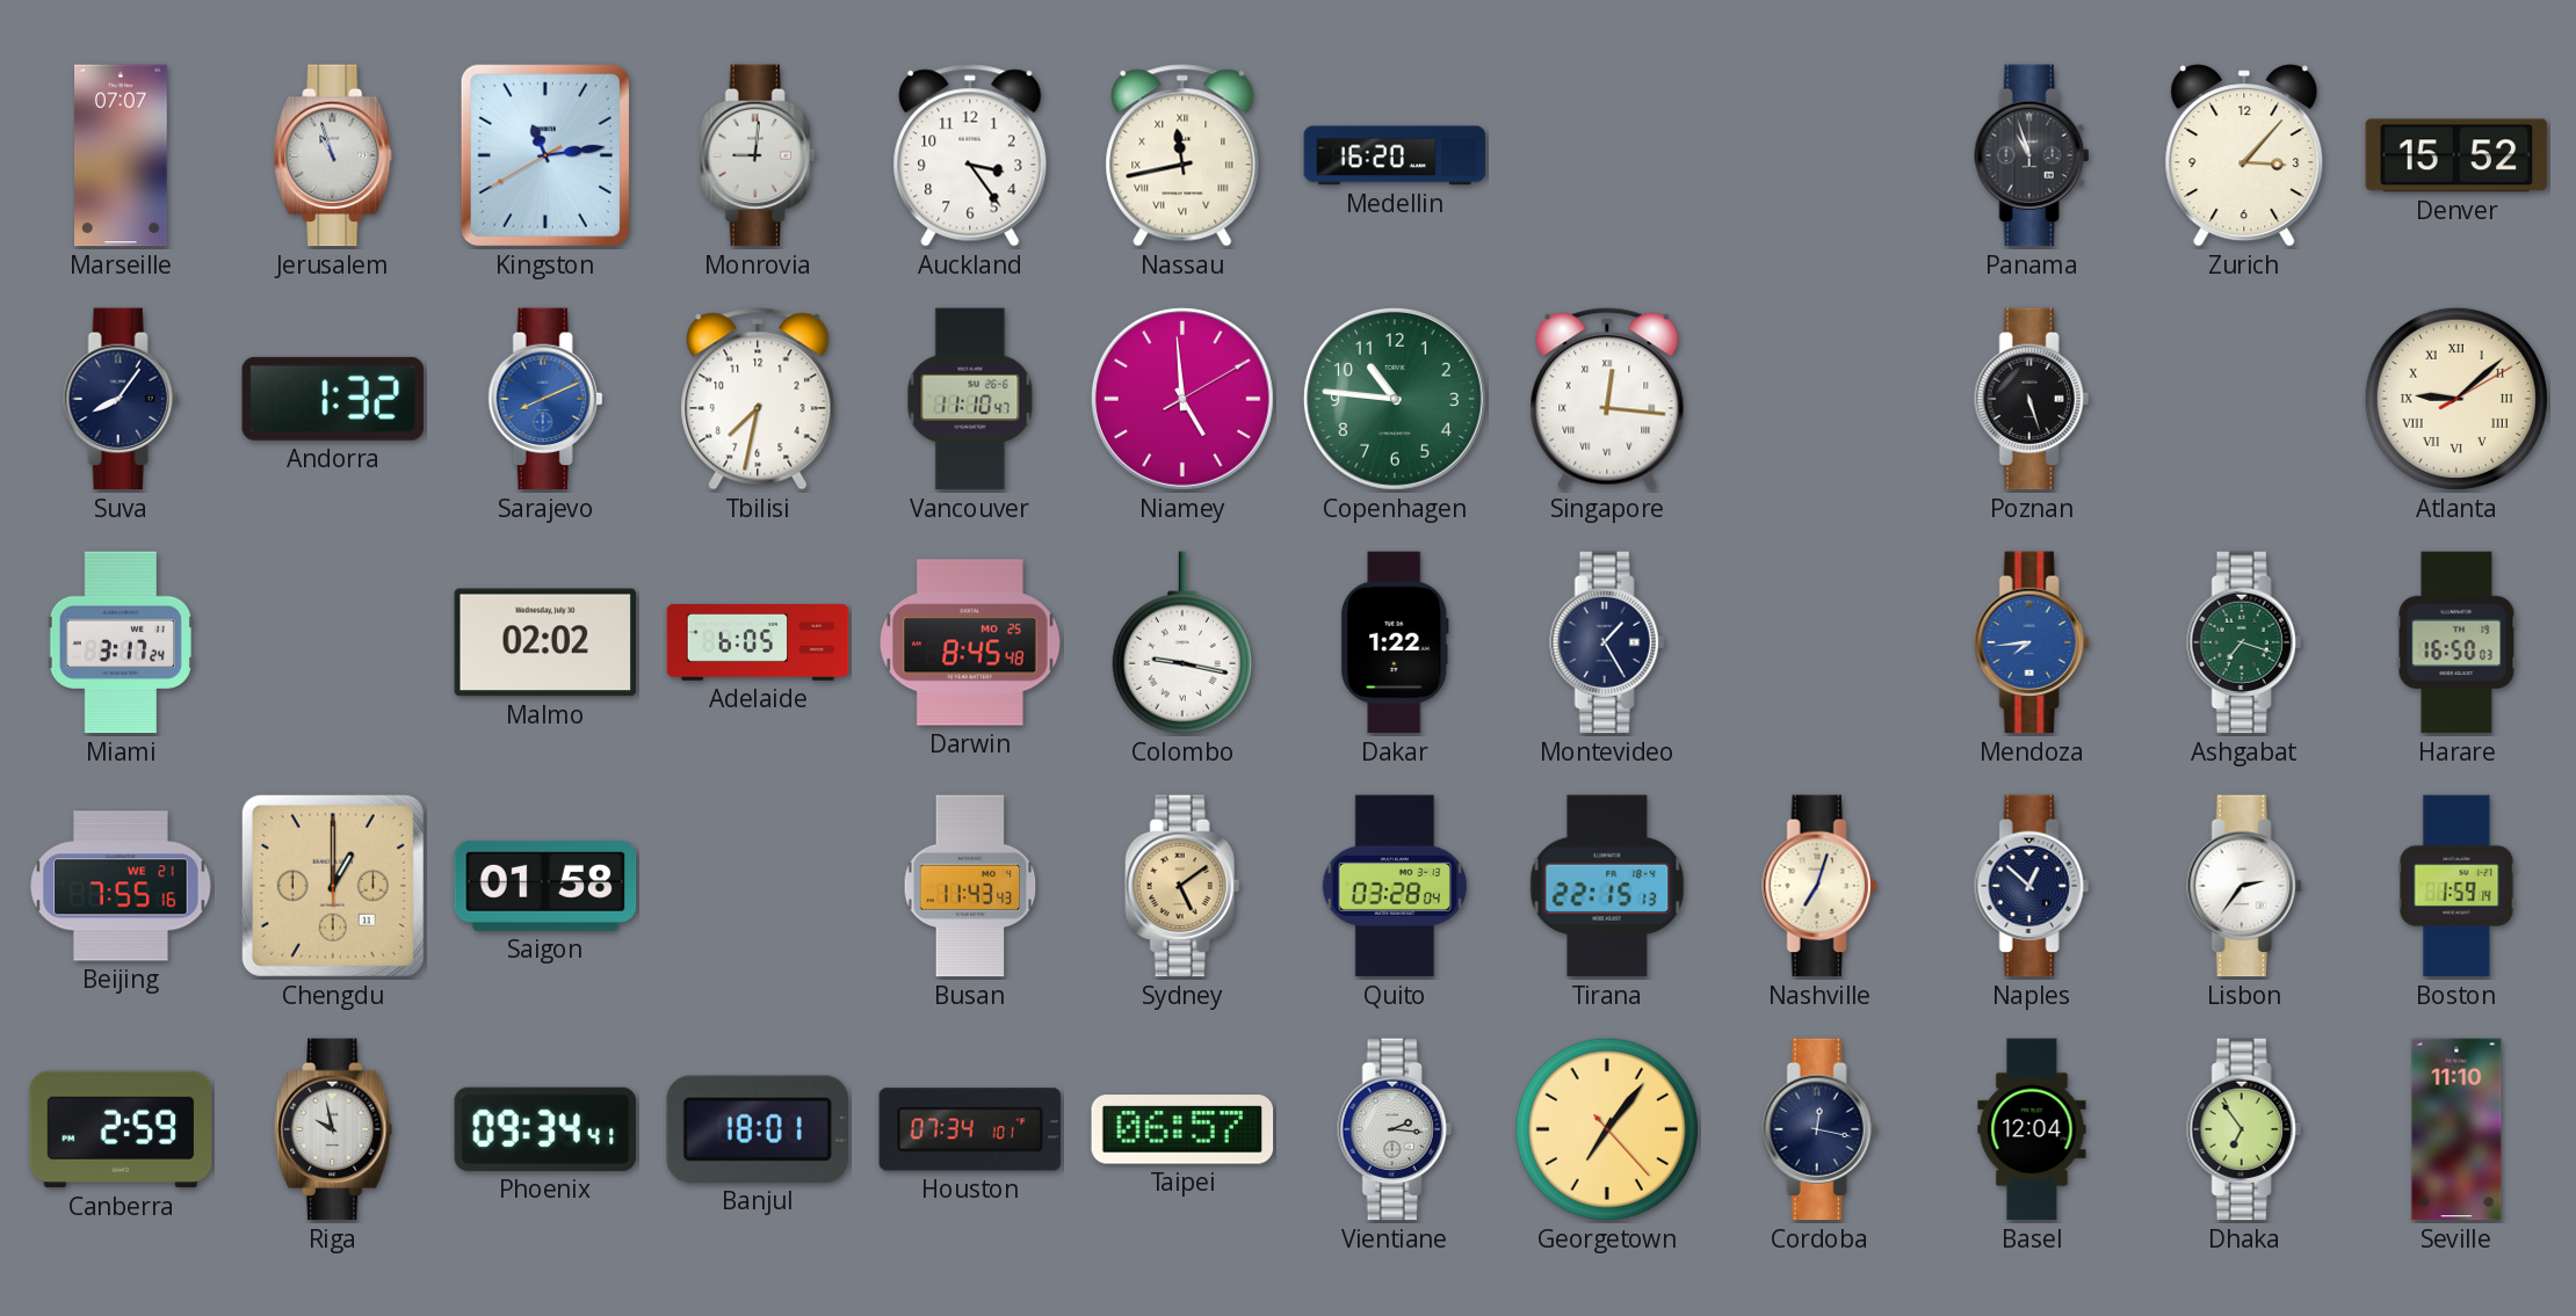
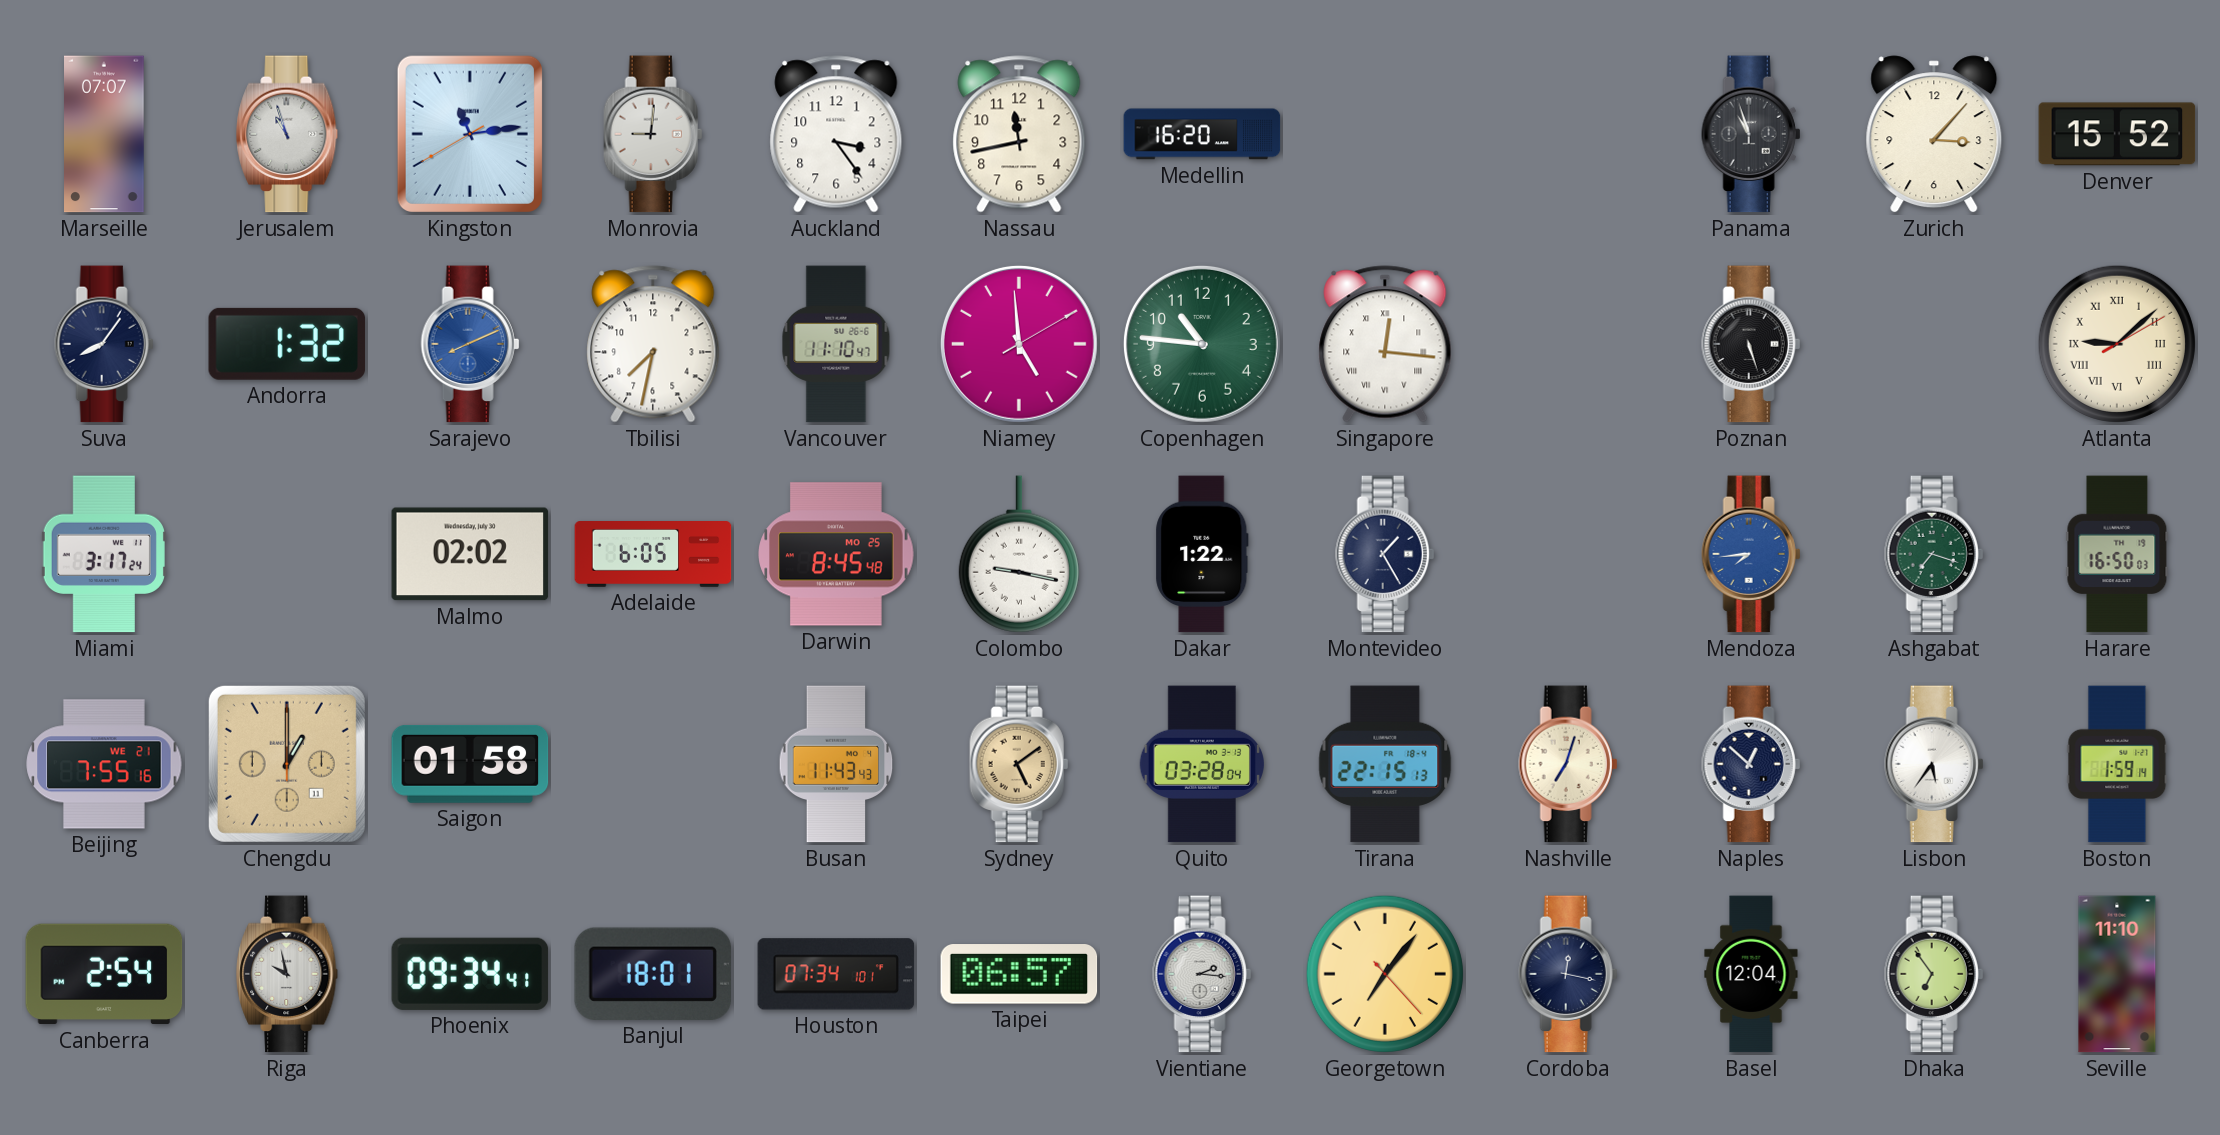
Nassau numerals: Roman -> Arabic (1019, 134)
Lisbon: 2:36 -> 5:36 (1934, 764)
Canberra: 2:59 -> 2:54 (104, 974)
